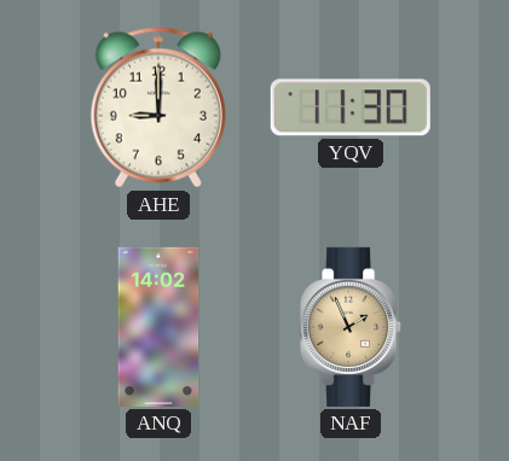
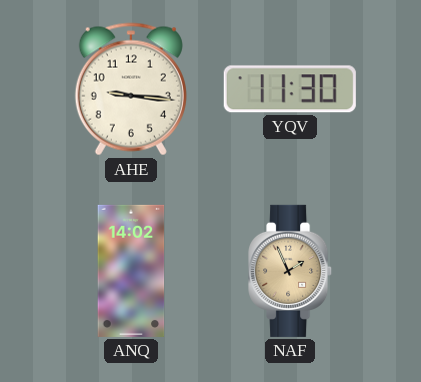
AHE: 9:00 -> 9:16 (131, 89)
